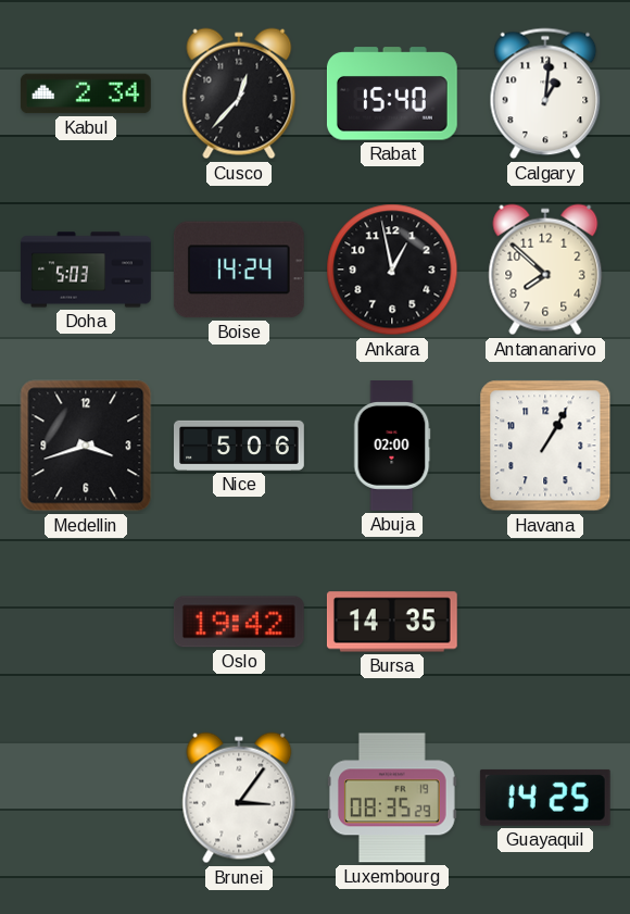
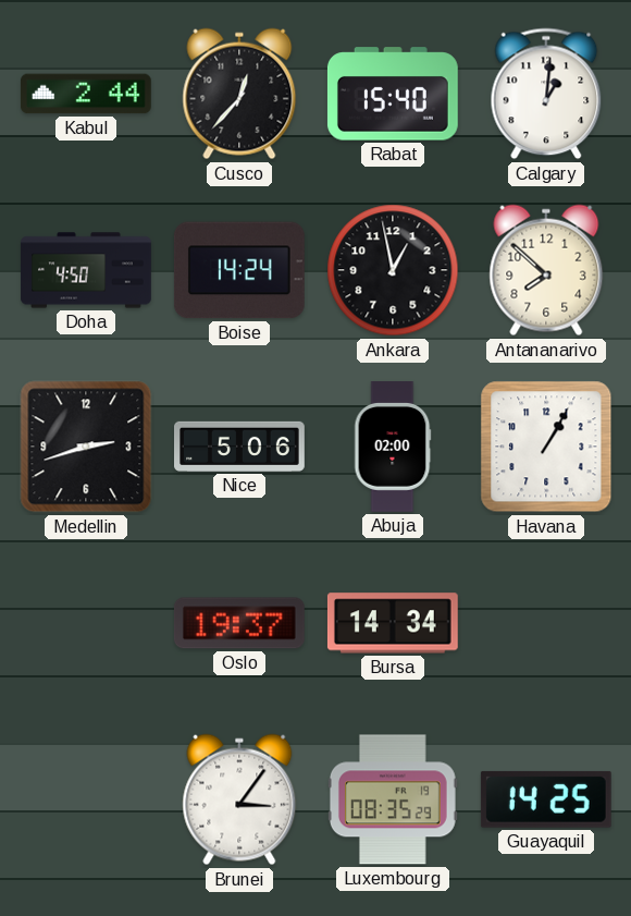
Kabul: 2:34 -> 2:44 (86, 94)
Doha: 5:03 -> 4:50 (86, 270)
Medellin: 3:42 -> 2:42 (86, 447)
Oslo: 19:42 -> 19:37 (239, 623)
Bursa: 14:35 -> 14:34 (393, 623)
